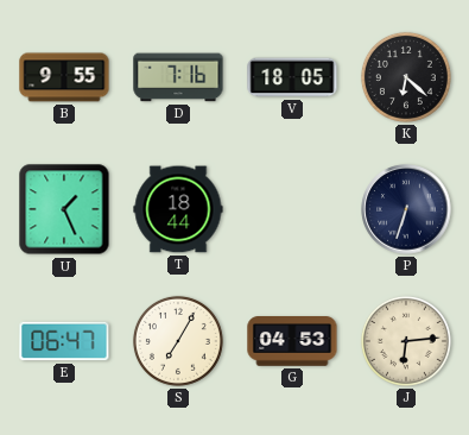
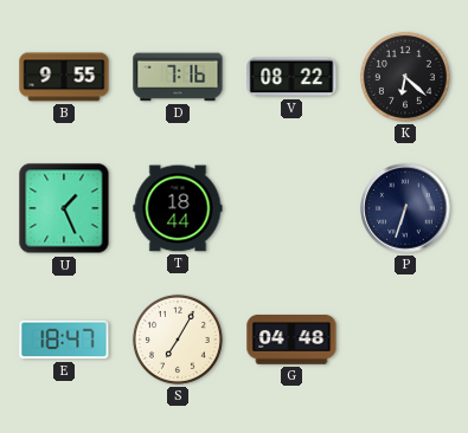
V: 18:05 -> 08:22 (291, 77)
E: 06:47 -> 18:47 (64, 340)
G: 04:53 -> 04:48 (291, 340)
J: 6:14 -> none (406, 341)
